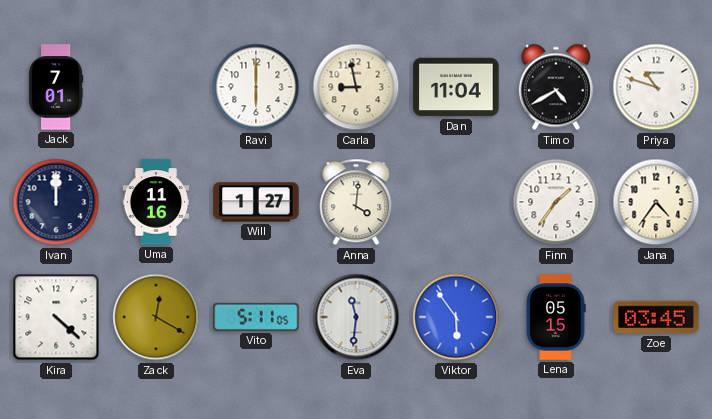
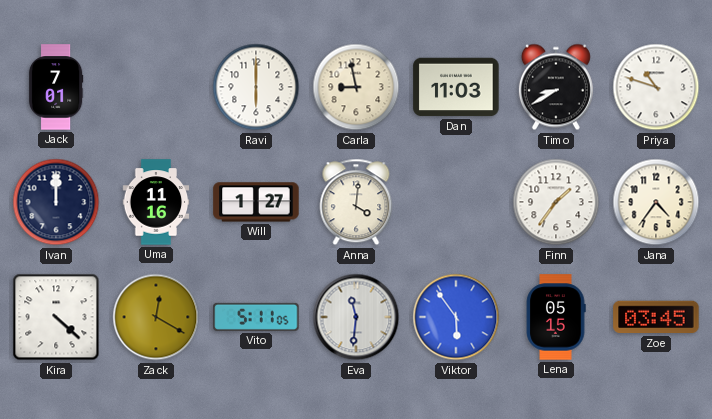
Dan: 11:04 -> 11:03 (456, 87)
Timo: 4:40 -> 8:40 (556, 87)
